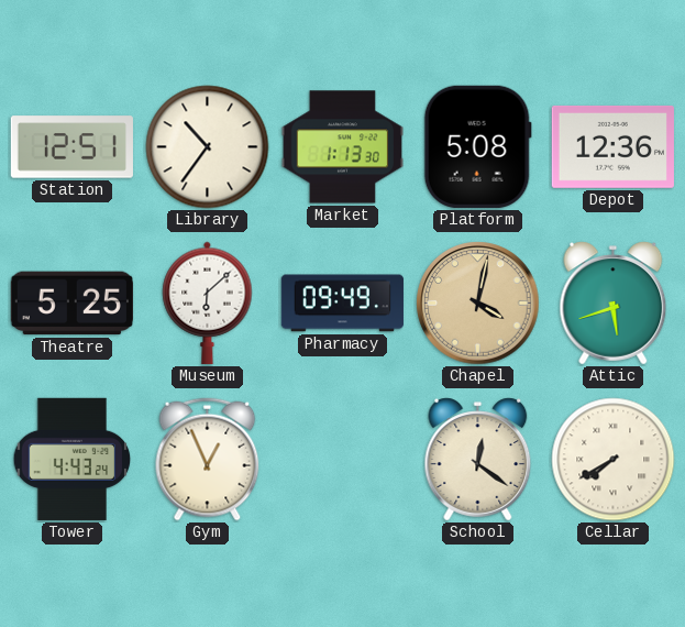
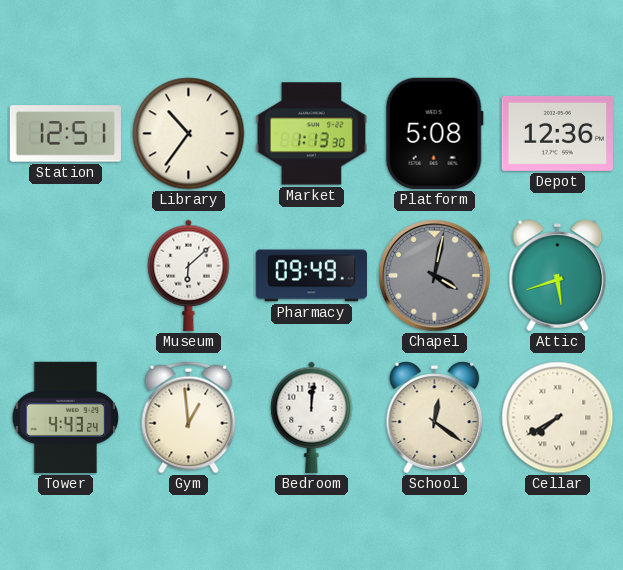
Theatre: 5:25 -> none (71, 304)
Chapel dial: champagne -> grey (435, 276)
Gym: 12:56 -> 12:59 (189, 418)
Bedroom: none -> 12:01 (312, 417)
